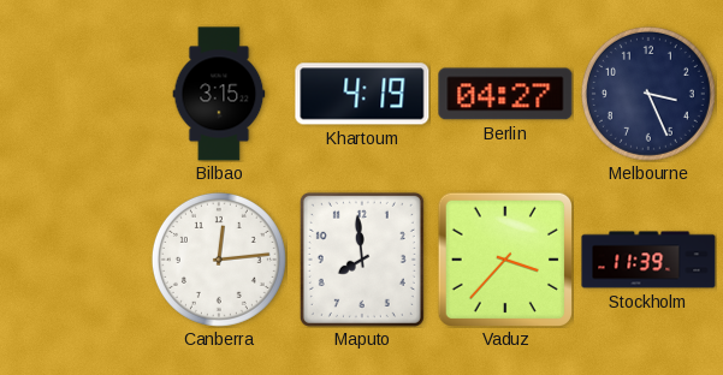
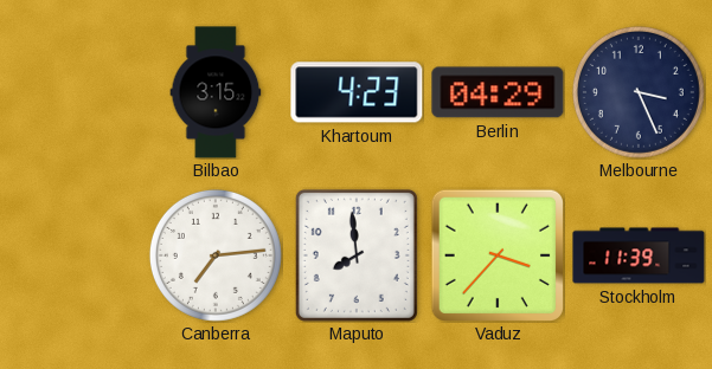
Khartoum: 4:19 -> 4:23 (357, 92)
Berlin: 04:27 -> 04:29 (498, 92)
Canberra: 12:14 -> 7:14 (216, 255)
